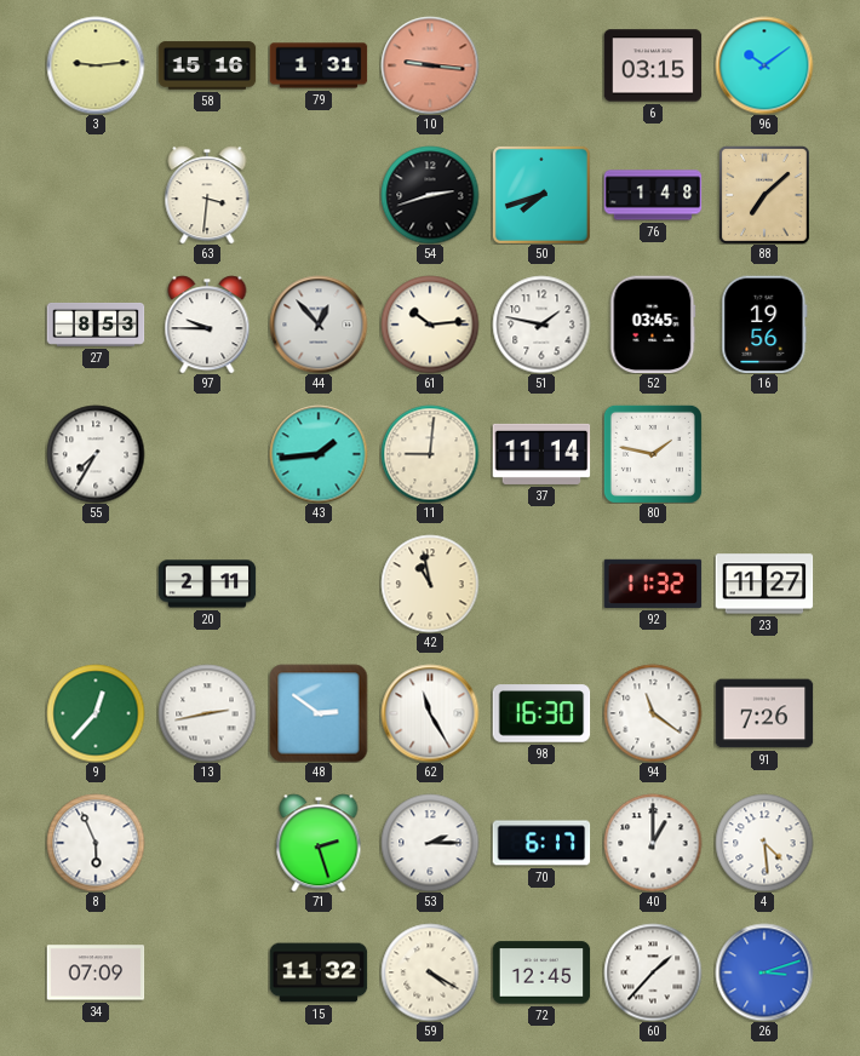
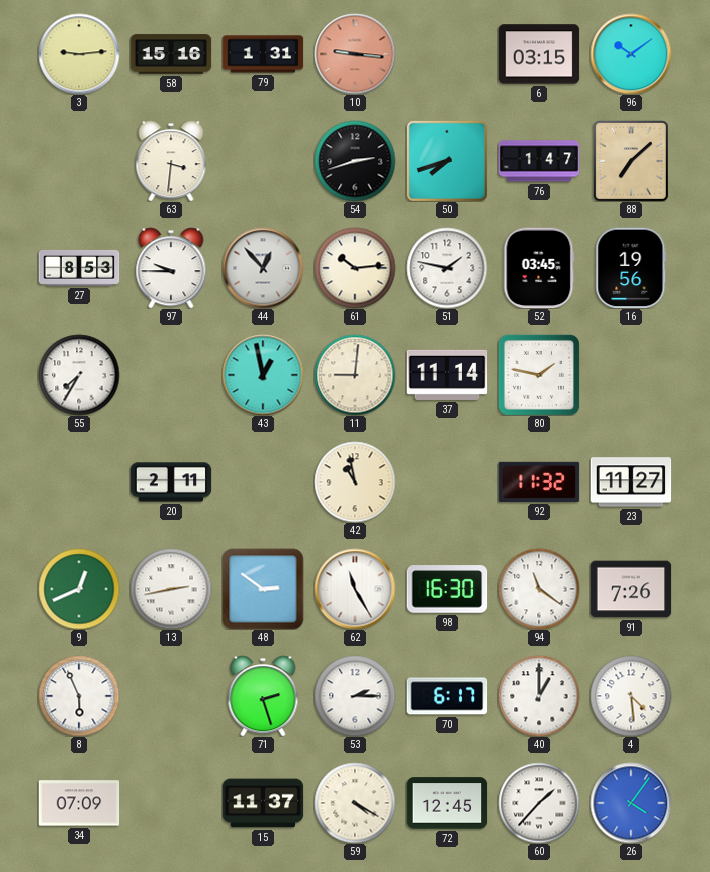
76: 1:48 -> 1:47 (539, 161)
43: 1:44 -> 12:58 (263, 375)
9: 12:37 -> 12:41 (79, 589)
15: 11:32 -> 11:37 (263, 803)
26: 3:12 -> 4:06 (631, 803)
